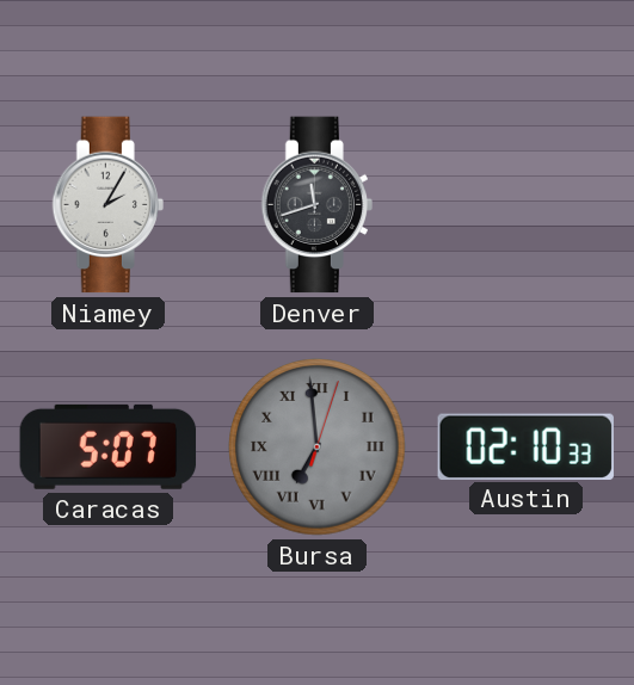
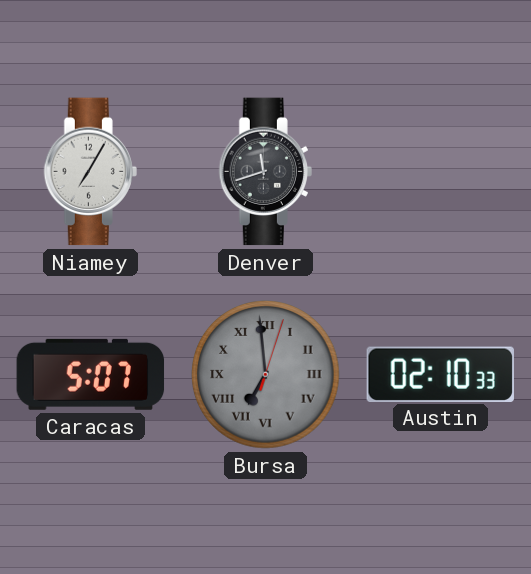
Niamey: 2:05 -> 7:05 (90, 172)
